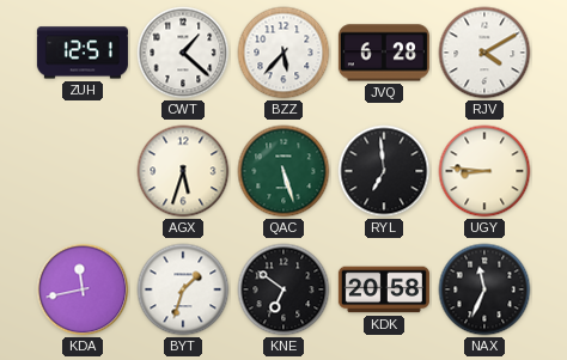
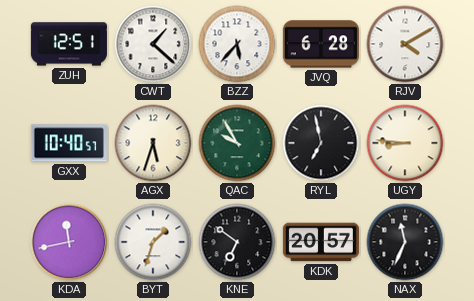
GXX: none -> 10:40 (69, 143)
QAC: 5:27 -> 9:55 (237, 143)
RYL: 6:59 -> 6:58 (321, 143)
KDK: 20:58 -> 20:57 (321, 242)
